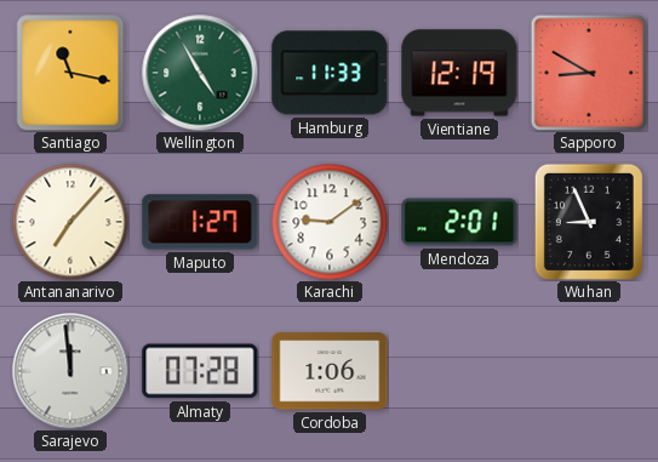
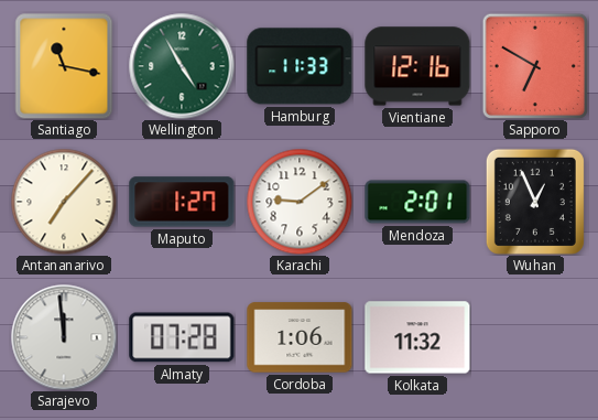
Vientiane: 12:19 -> 12:16 (417, 66)
Sapporo: 8:50 -> 6:50 (534, 65)
Wuhan: 8:56 -> 12:56 (535, 202)
Kolkata: none -> 11:32 (417, 337)
